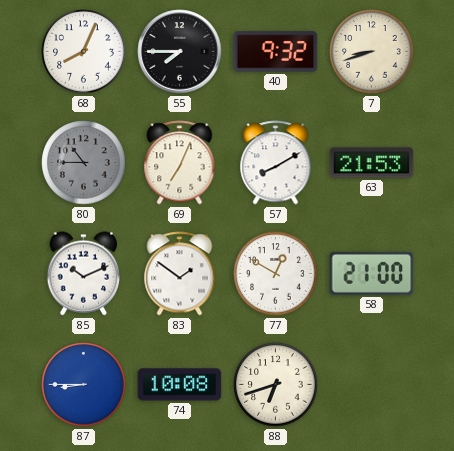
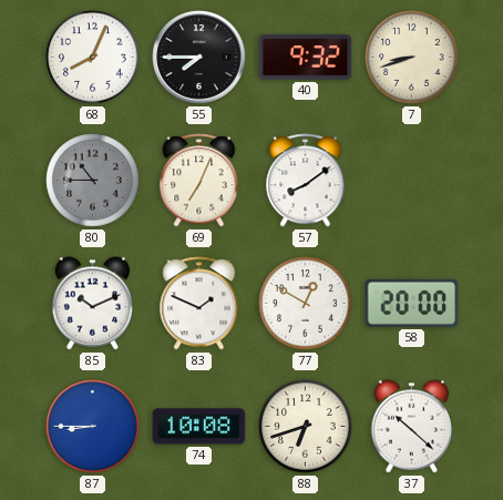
57: 8:10 -> 8:09 (306, 181)
63: 21:53 -> none (372, 163)
83: 1:51 -> 1:49 (199, 304)
58: 21:00 -> 20:00 (412, 303)
37: none -> 10:22 (411, 427)
